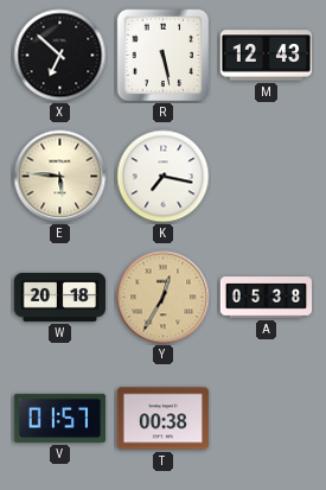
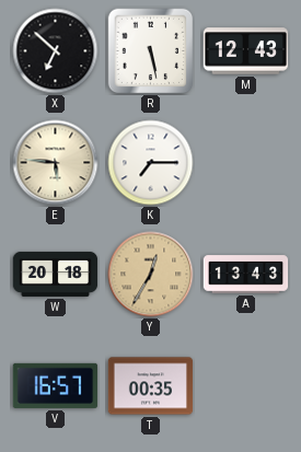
K: 7:17 -> 7:15 (151, 163)
A: 05:38 -> 13:43 (246, 275)
V: 01:57 -> 16:57 (56, 385)
T: 00:38 -> 00:35 (151, 386)
